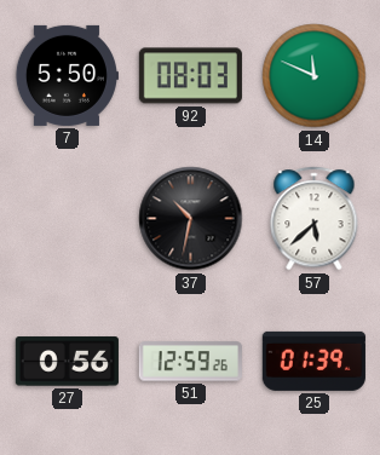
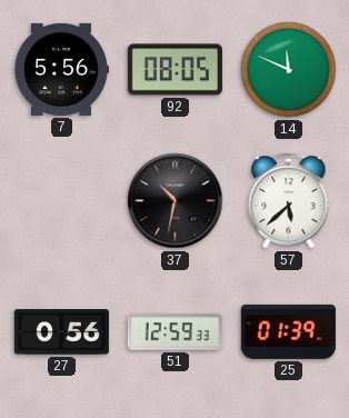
7: 5:50 -> 5:56 (61, 69)
92: 08:03 -> 08:05 (174, 70)
51: 12:59:26 -> 12:59:33 (174, 332)
